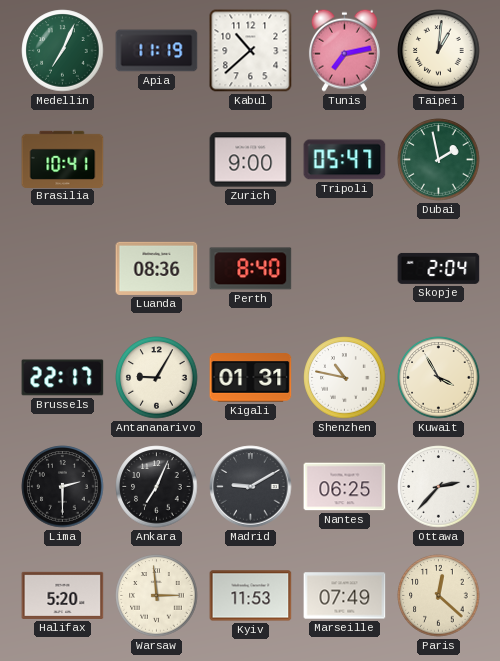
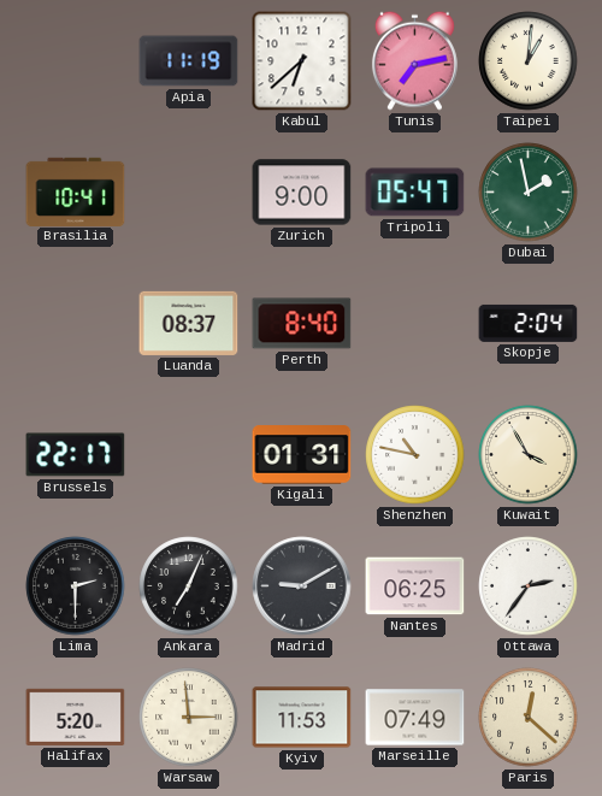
Medellin: 7:04 -> none (63, 51)
Kabul: 10:38 -> 6:38 (302, 61)
Luanda: 08:36 -> 08:37 (189, 323)
Antananarivo: 9:05 -> none (157, 378)
Ottawa: 2:37 -> 2:36 (529, 586)
